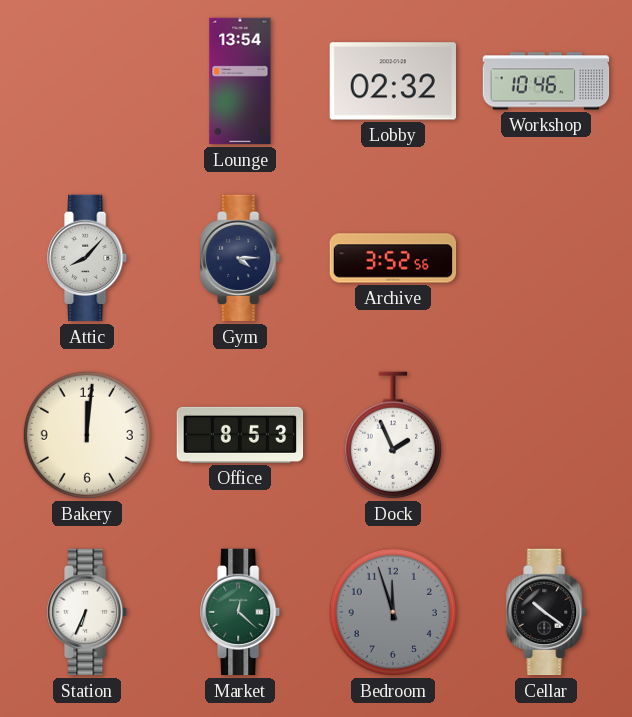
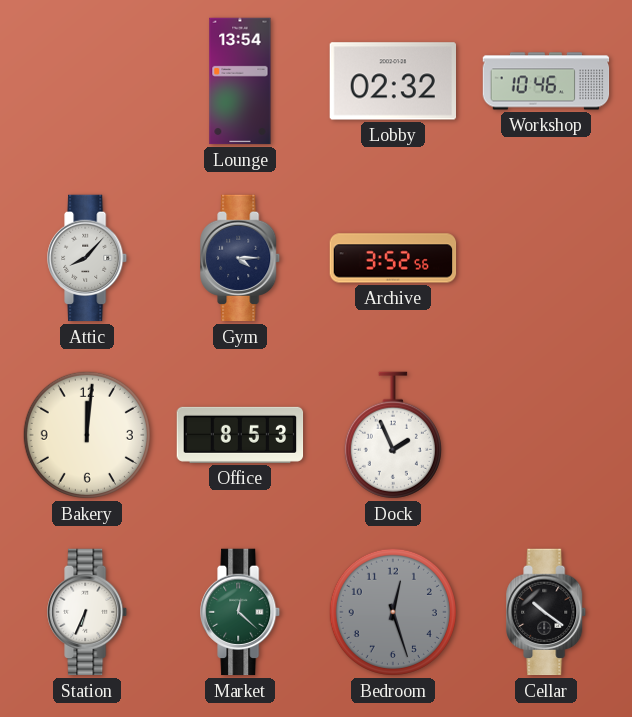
Bedroom: 11:57 -> 12:27 (393, 612)
